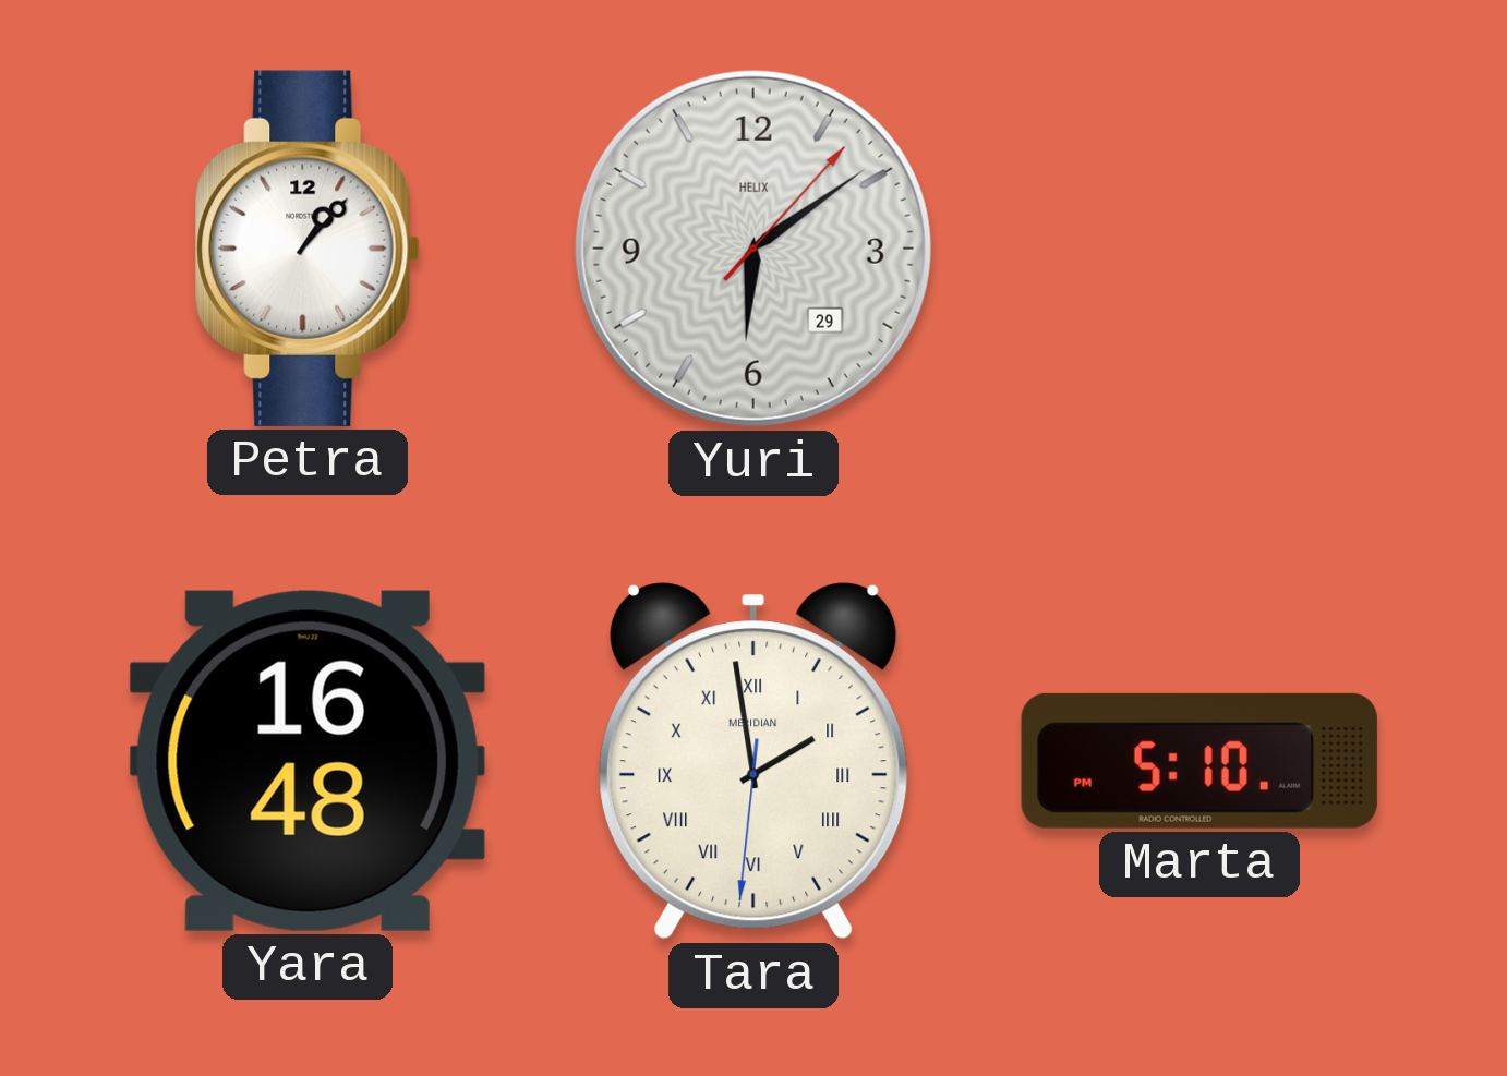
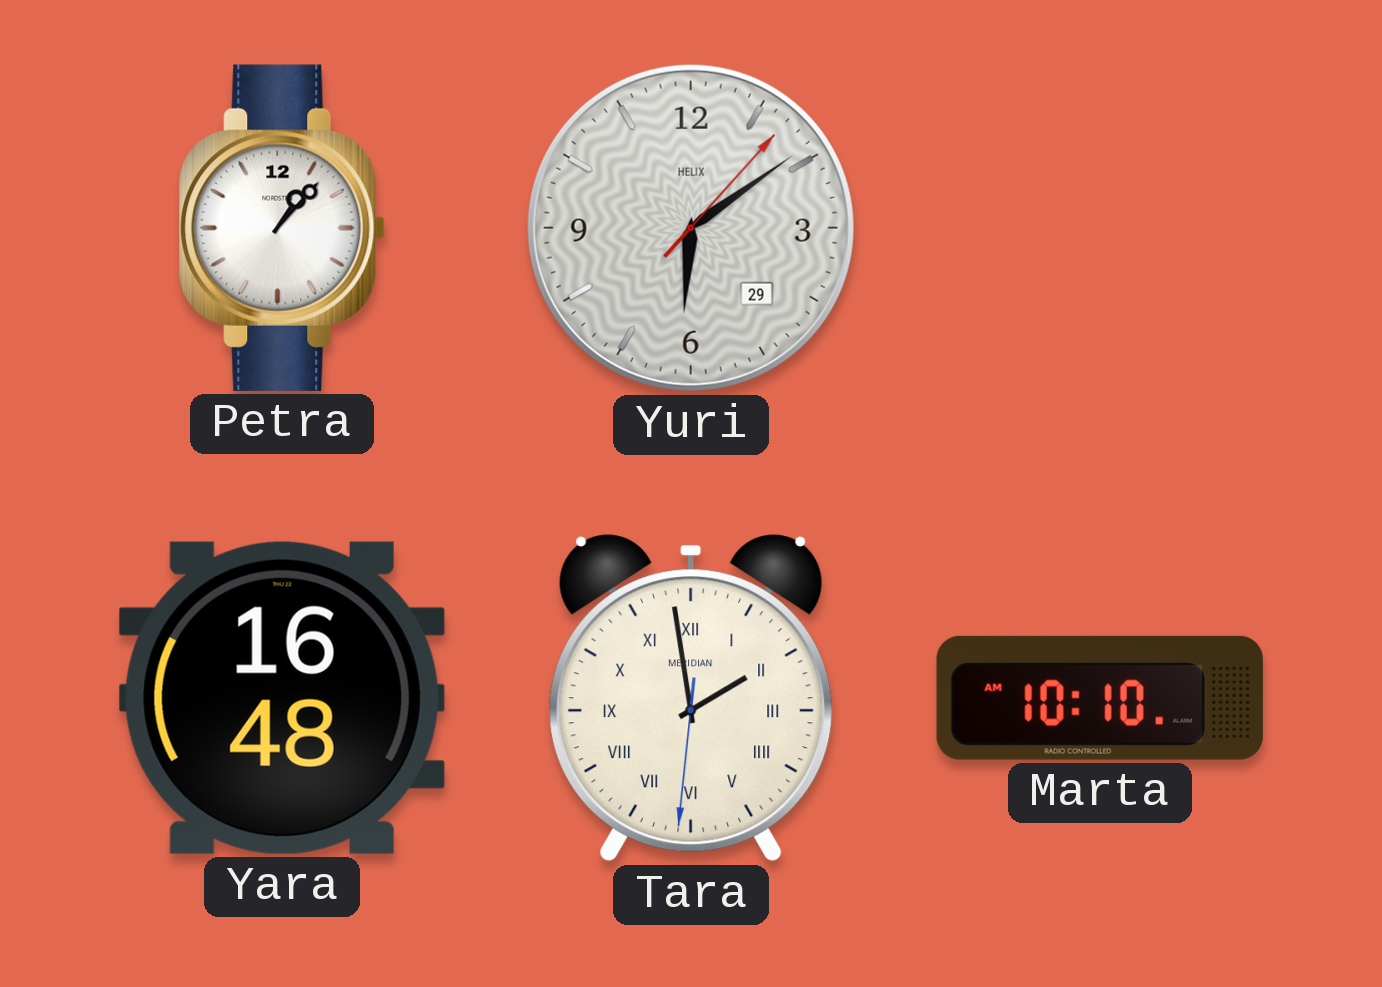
Marta: 5:10 -> 10:10 (1100, 698)
